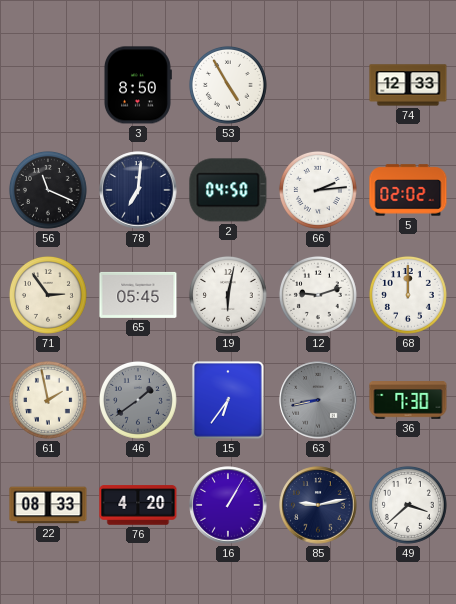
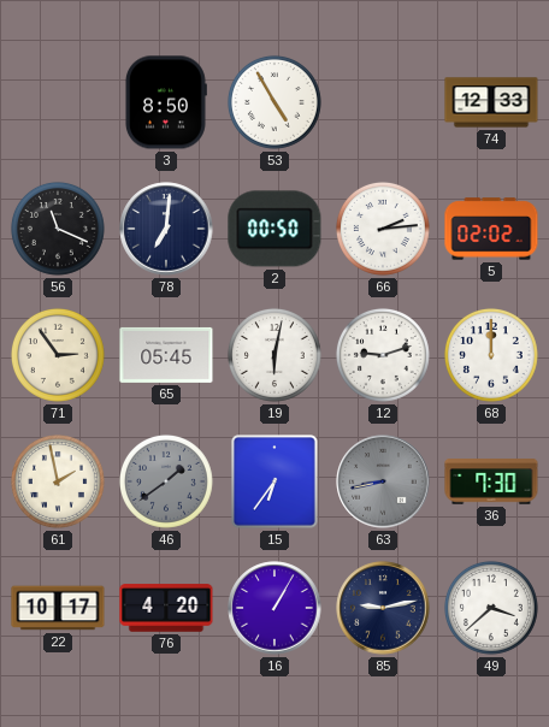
2: 04:50 -> 00:50 (274, 229)
22: 08:33 -> 10:17 (58, 608)
